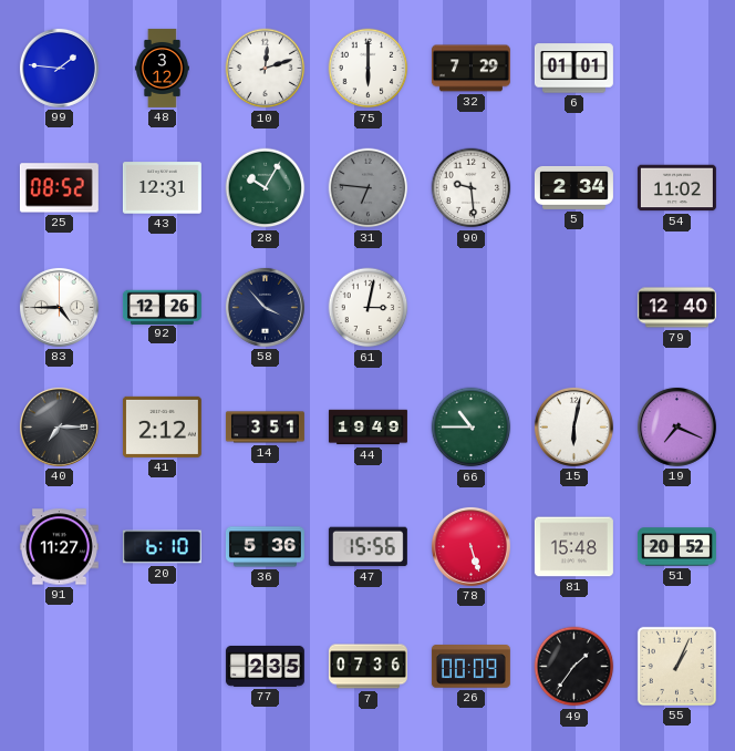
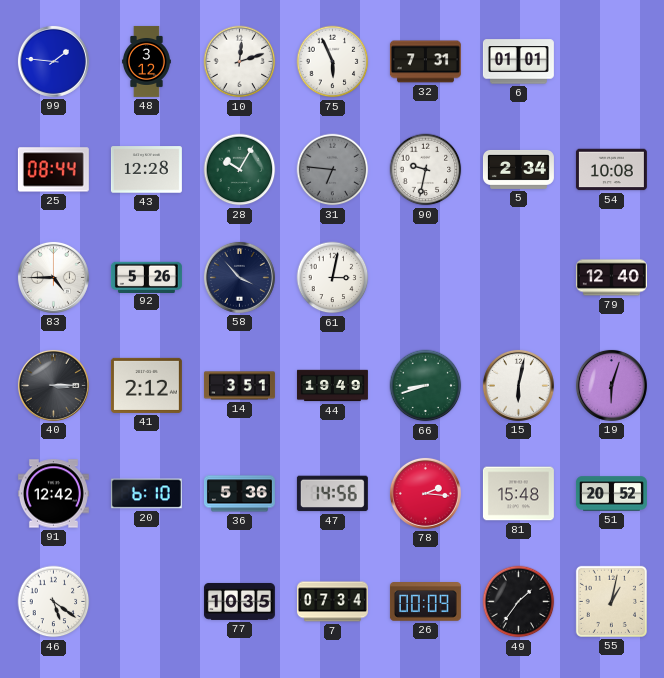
75: 6:00 -> 5:56 (333, 62)
32: 7:29 -> 7:31 (425, 62)
25: 08:52 -> 08:44 (53, 170)
43: 12:31 -> 12:28 (146, 170)
90: 9:29 -> 9:32 (426, 170)
54: 11:02 -> 10:08 (611, 170)
92: 12:26 -> 5:26 (146, 277)
40: 7:15 -> 3:15 (53, 385)
66: 10:45 -> 8:42 (426, 386)
19: 7:19 -> 6:03 (611, 385)
91: 11:27 -> 12:42 (53, 494)
47: 15:56 -> 14:56 (332, 494)
78: 5:27 -> 2:16 (425, 493)
46: none -> 5:21 (54, 602)
77: 2:35 -> 10:35 (239, 601)
7: 07:36 -> 07:34 (332, 602)
55: 1:04 -> 1:02 (611, 601)
